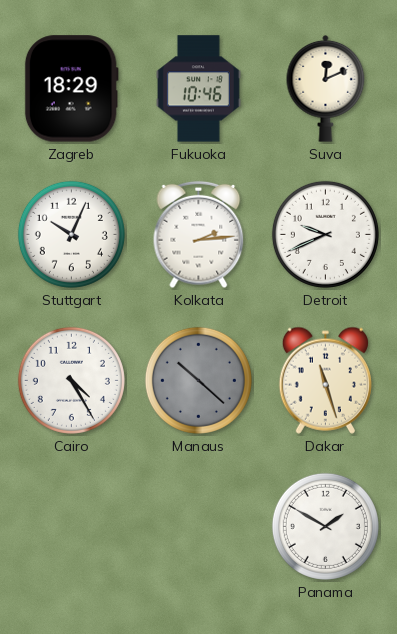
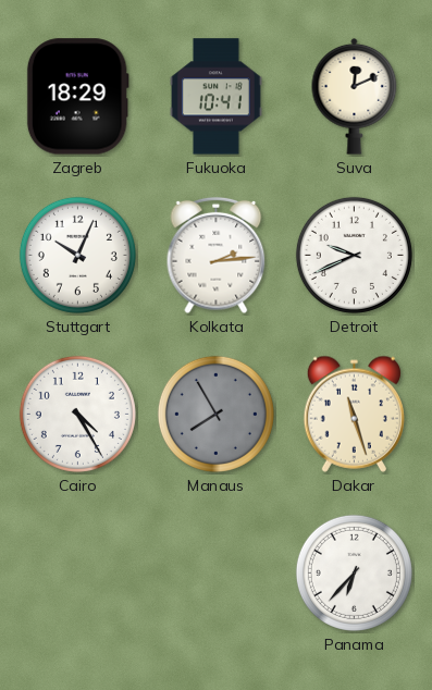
Fukuoka: 10:46 -> 10:41 (215, 97)
Manaus: 10:22 -> 7:55 (215, 414)
Panama: 1:50 -> 6:37 (354, 572)
